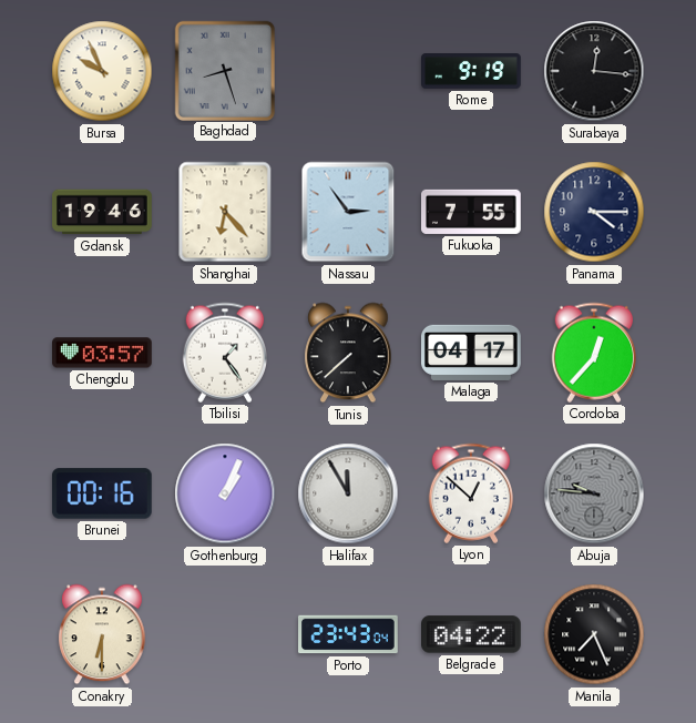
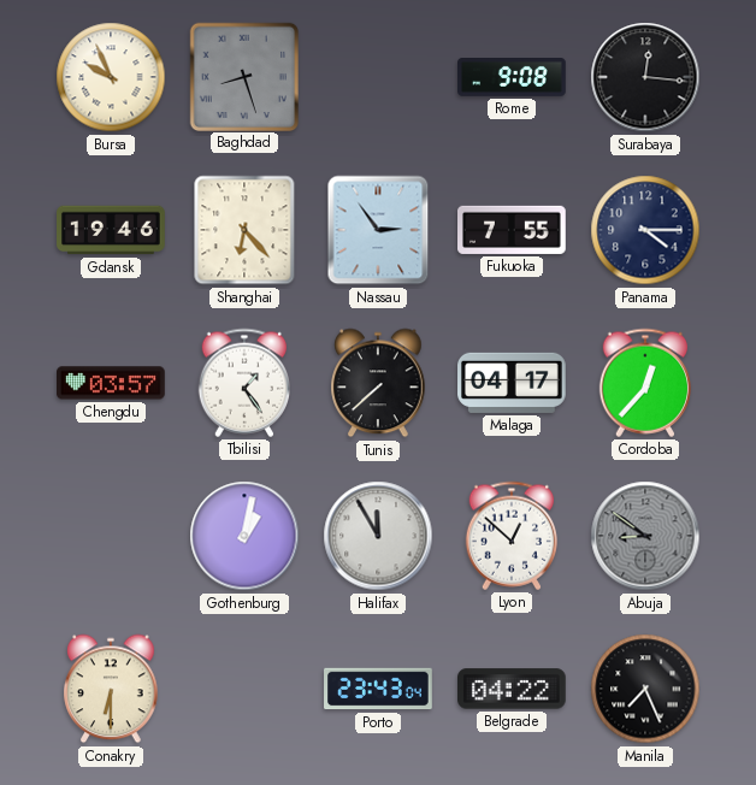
Rome: 9:19 -> 9:08 (513, 78)
Brunei: 00:16 -> none (102, 493)
Gothenburg: 1:04 -> 1:02 (244, 536)
Abuja: 9:46 -> 8:51 (645, 536)
